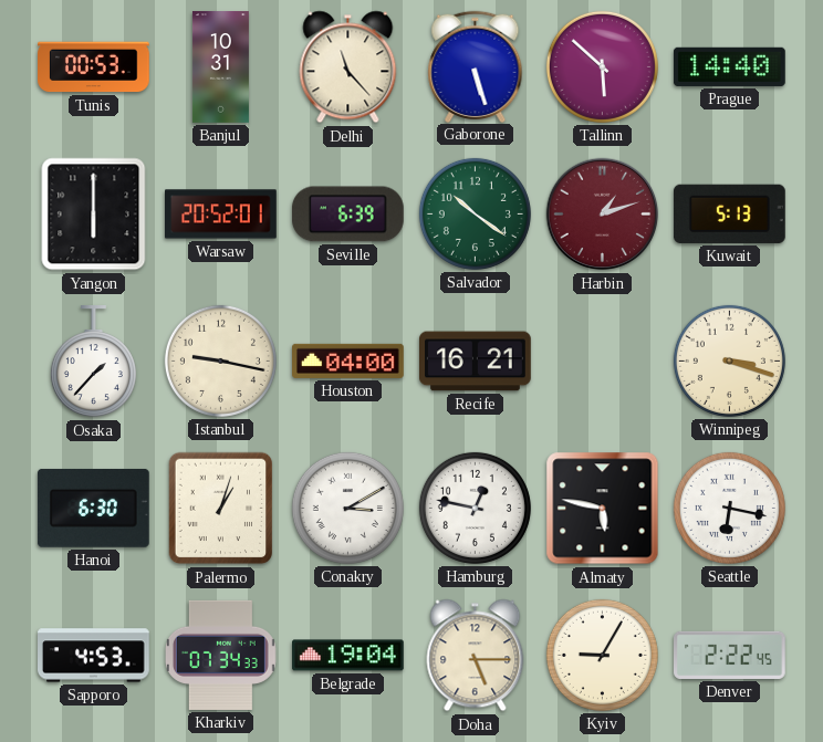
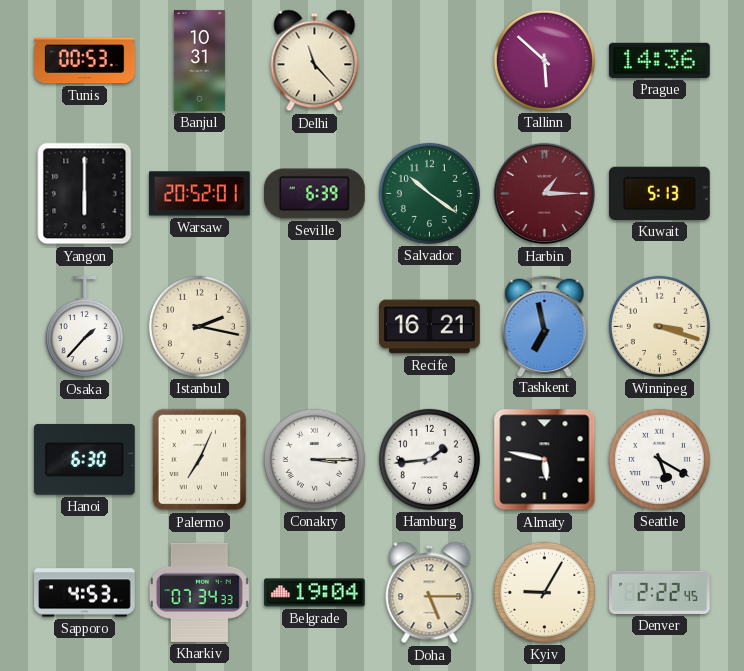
Gaborone: 5:27 -> none (476, 66)
Prague: 14:40 -> 14:36 (660, 60)
Harbin: 1:12 -> 1:15 (545, 194)
Istanbul: 9:17 -> 2:17 (199, 326)
Houston: 04:00 -> none (348, 360)
Tashkent: none -> 6:58 (545, 326)
Palermo: 1:03 -> 7:04 (200, 460)
Conakry: 3:10 -> 3:15 (314, 459)
Hamburg: 12:47 -> 1:44 (429, 459)
Seattle: 6:17 -> 5:20 (659, 459)
